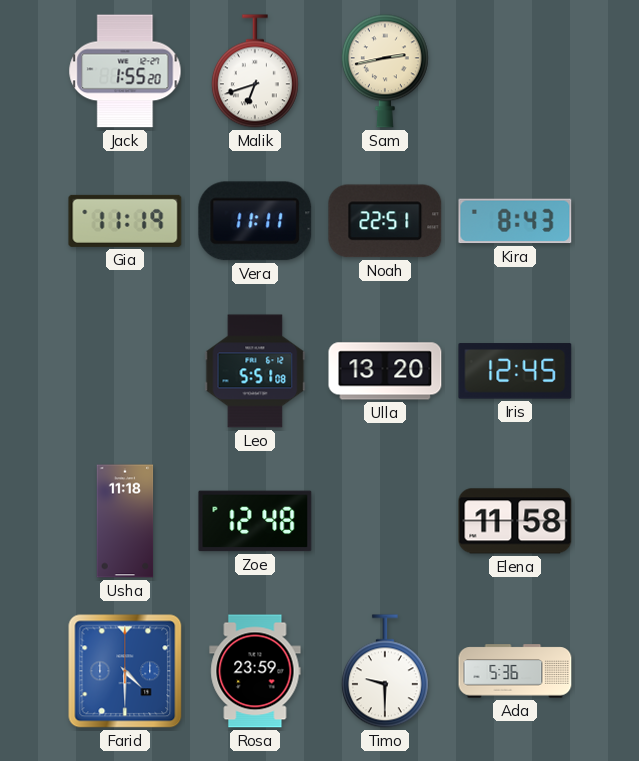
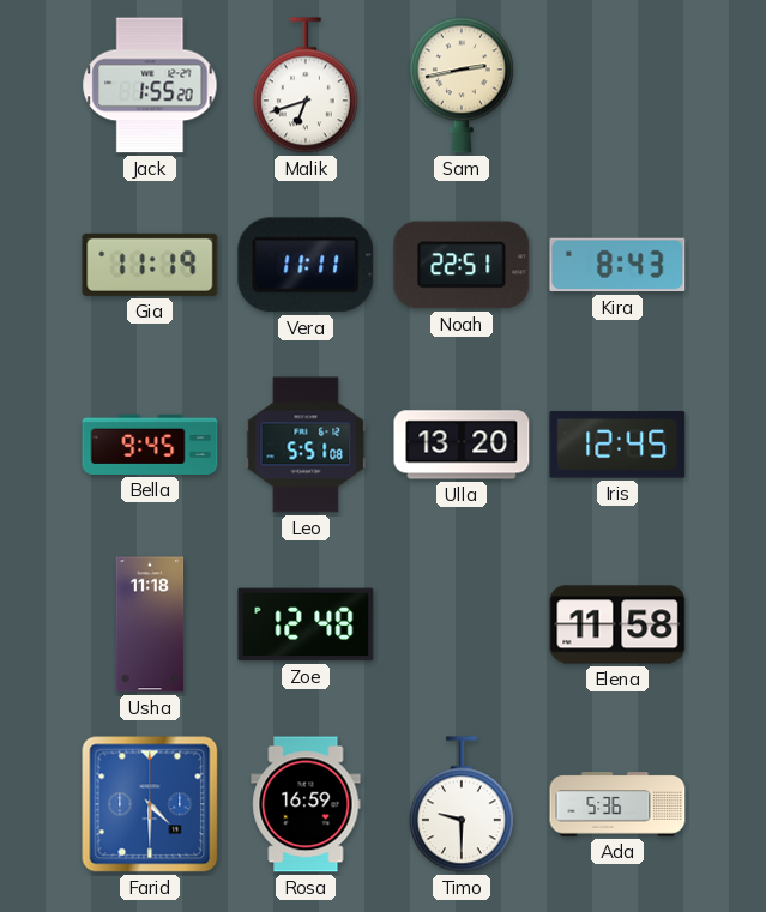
Bella: none -> 9:45 (150, 445)
Rosa: 23:59 -> 16:59 (306, 804)
